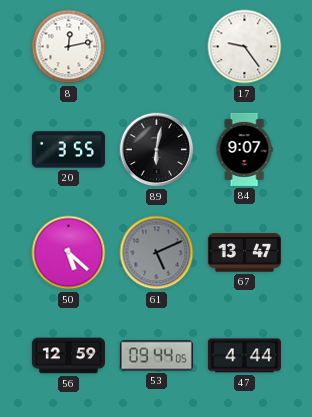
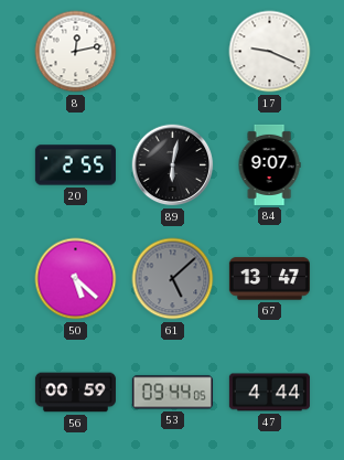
17: 9:24 -> 9:19 (270, 52)
20: 3:55 -> 2:55 (75, 165)
61: 5:11 -> 5:08 (173, 279)
56: 12:59 -> 00:59 (75, 393)
